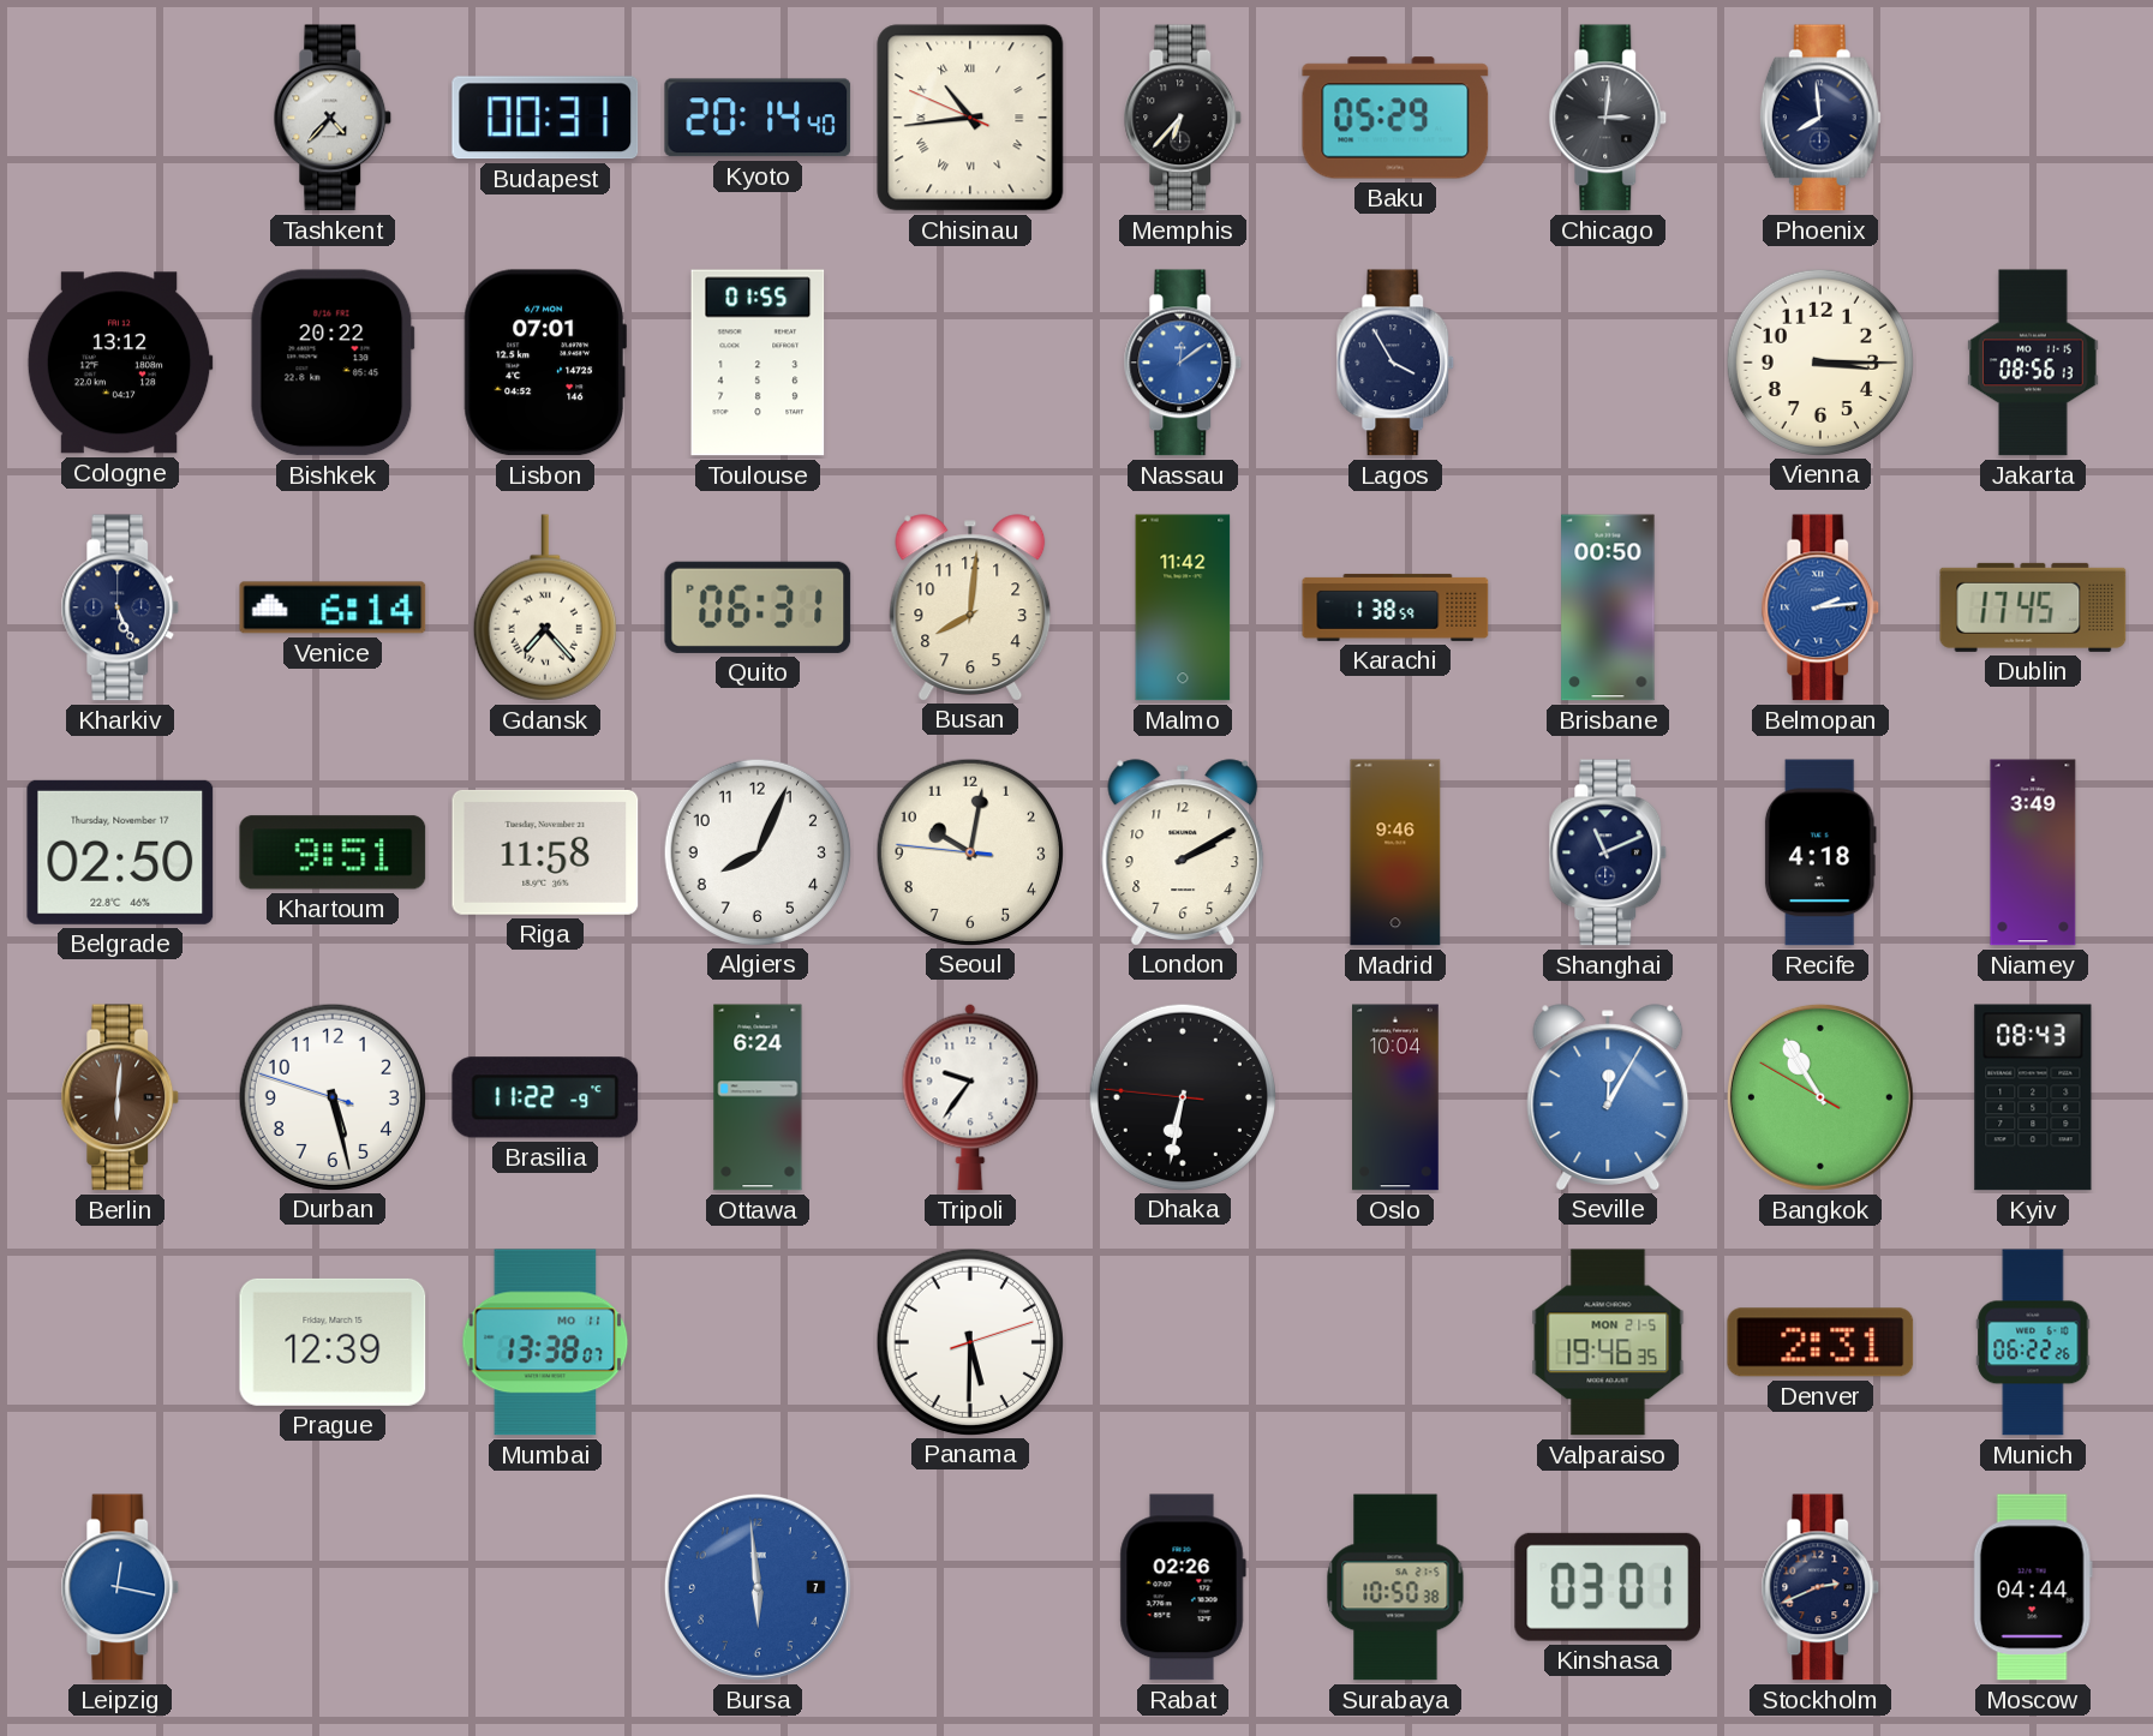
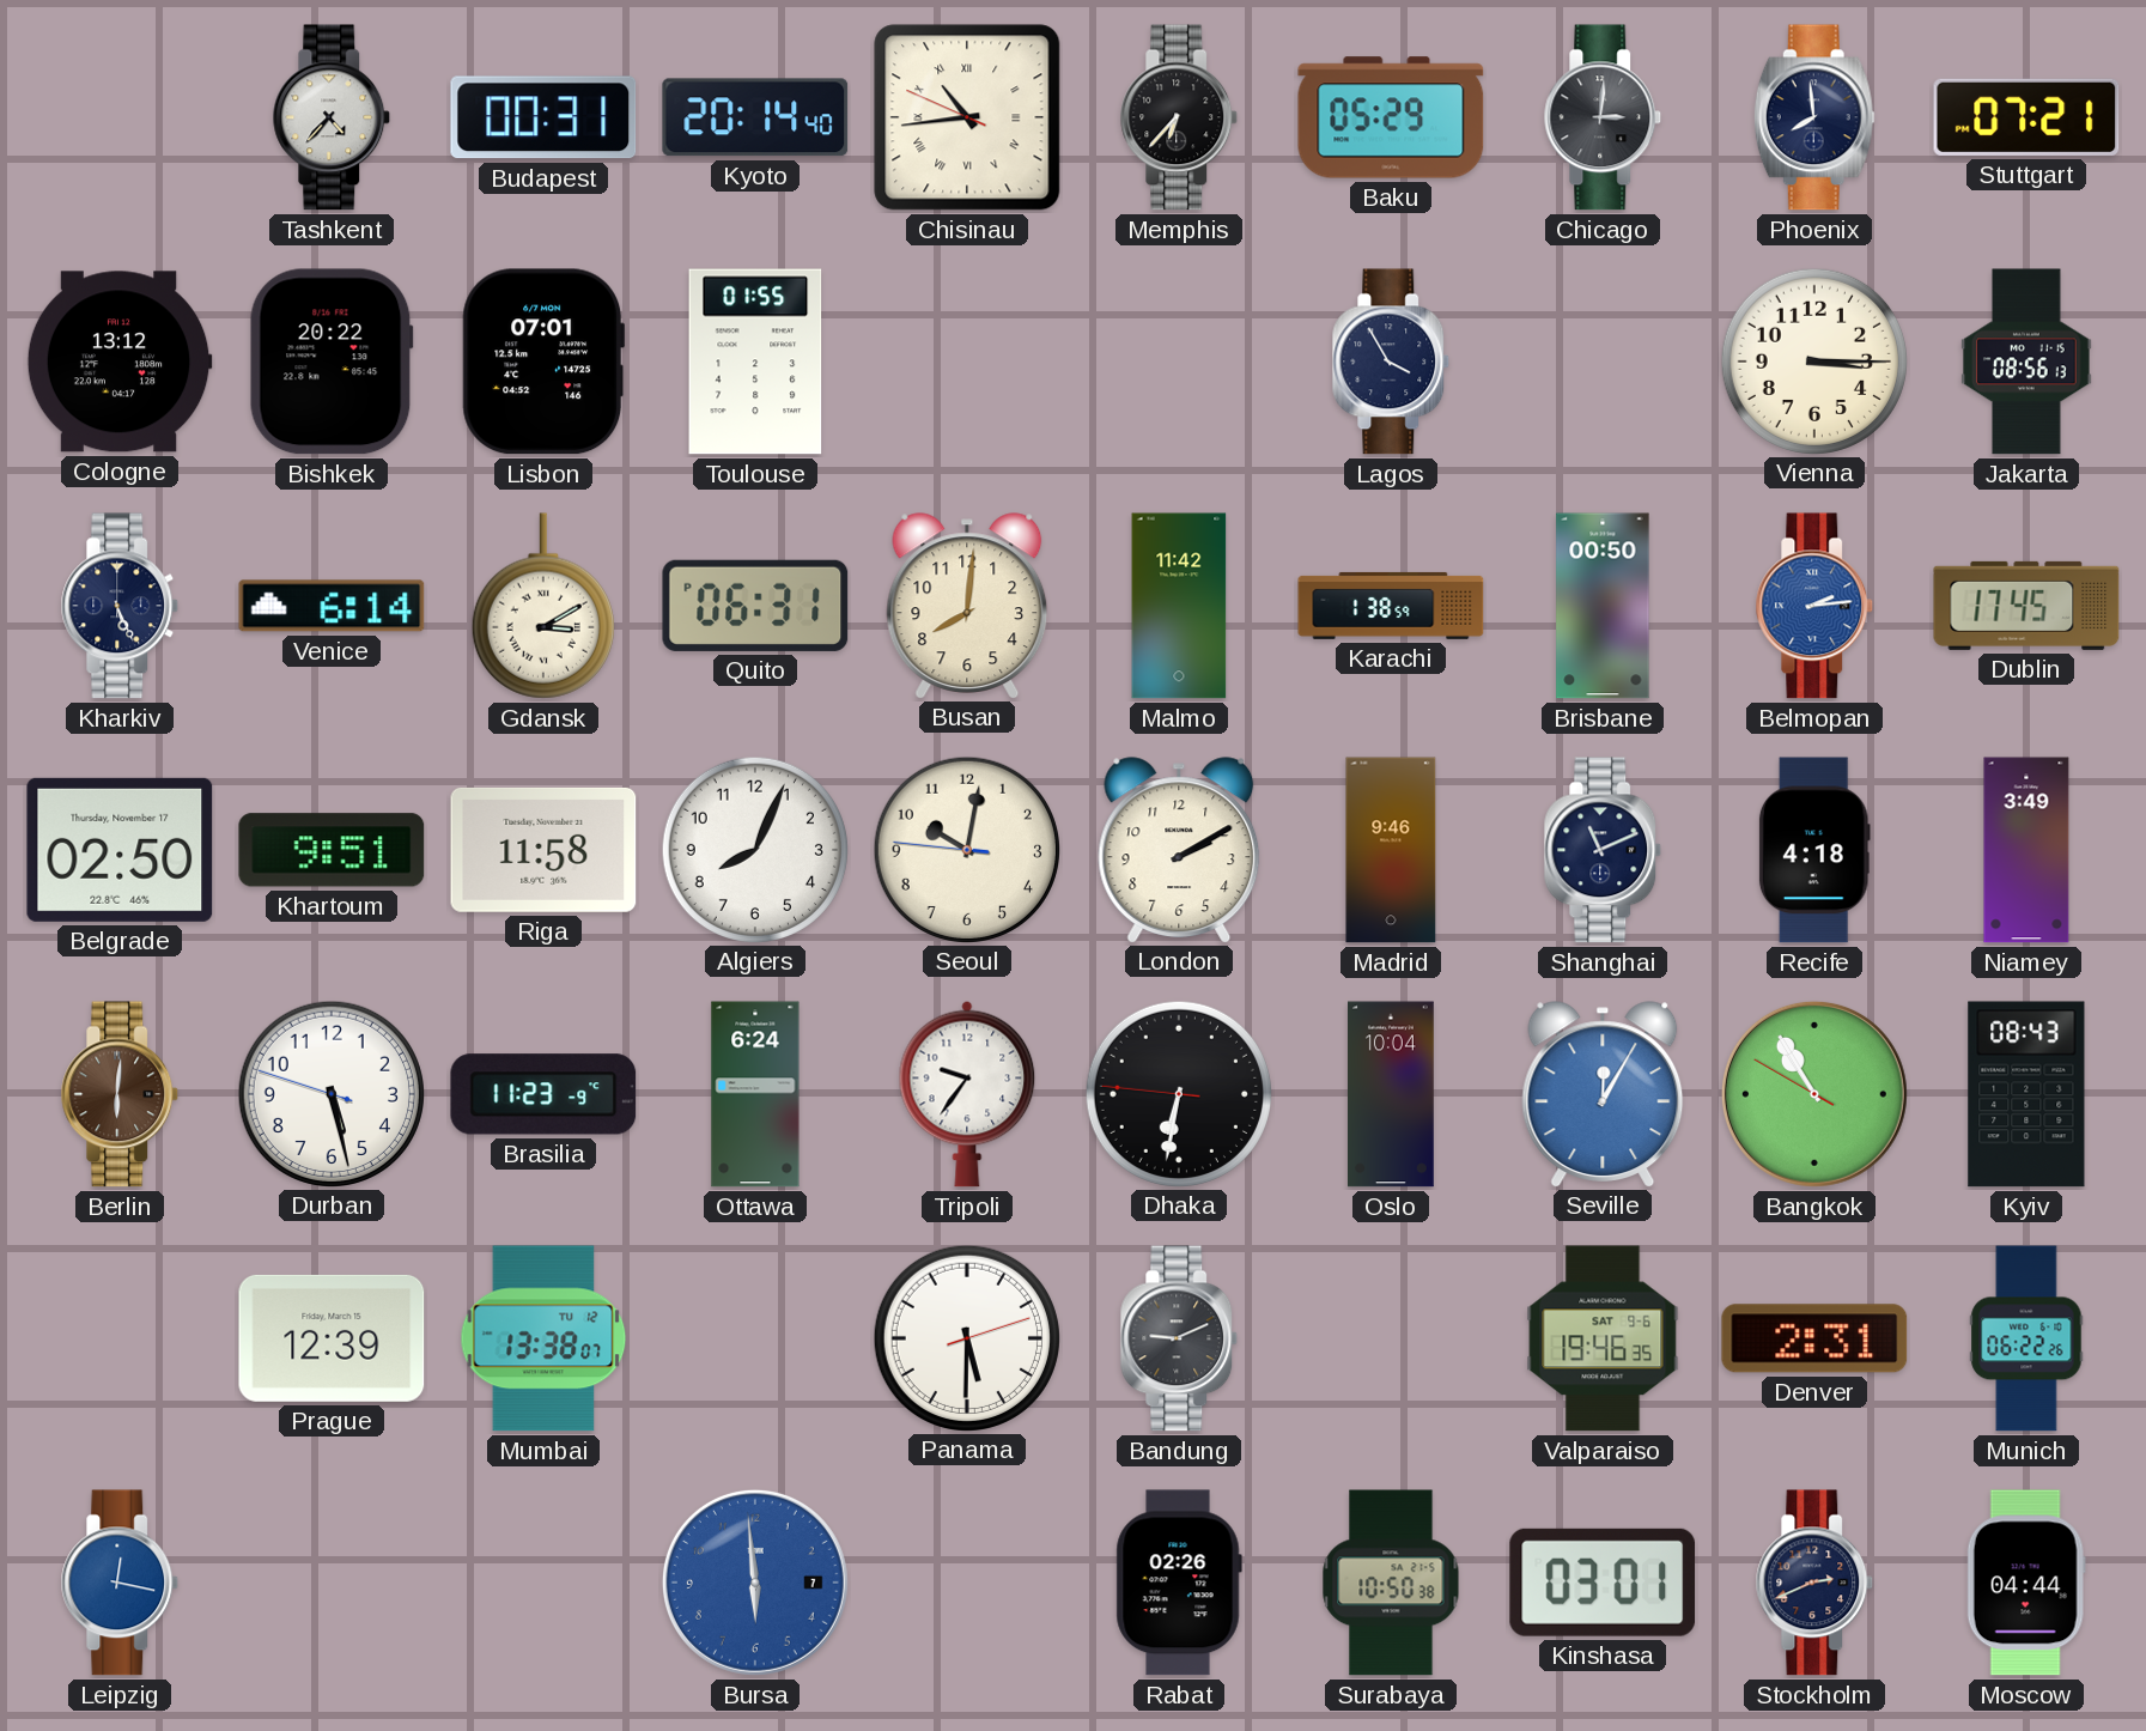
Stuttgart: none -> 07:21 (2026, 117)
Nassau: 12:09 -> none (1183, 363)
Gdansk: 7:23 -> 3:10 (543, 606)
Brasilia: 11:22 -> 11:23 (543, 1094)
Mumbai date: MO 11 -> TU 12 (543, 1338)
Bandung: none -> 9:11 (1179, 1338)
Valparaiso date: MON 21-5 -> SAT 9-6 (1603, 1338)
